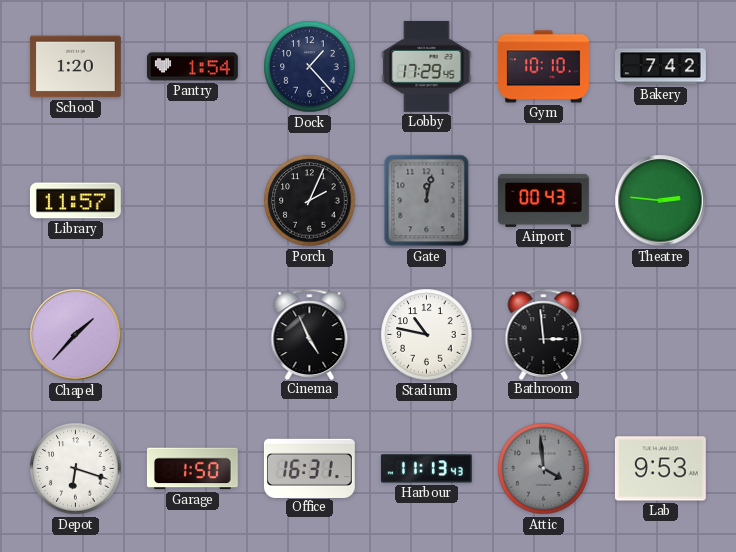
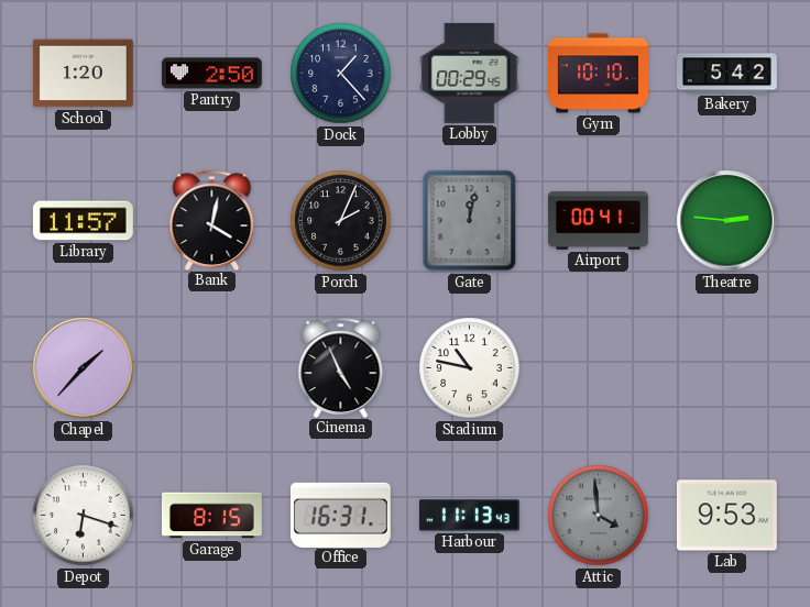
Pantry: 1:54 -> 2:50 (211, 74)
Lobby: 17:29 -> 00:29 (470, 73)
Bakery: 7:42 -> 5:42 (727, 74)
Bank: none -> 4:02 (212, 220)
Airport: 00:43 -> 00:41 (598, 220)
Bathroom: 2:59 -> none (544, 334)
Garage: 1:50 -> 8:15 (211, 516)
